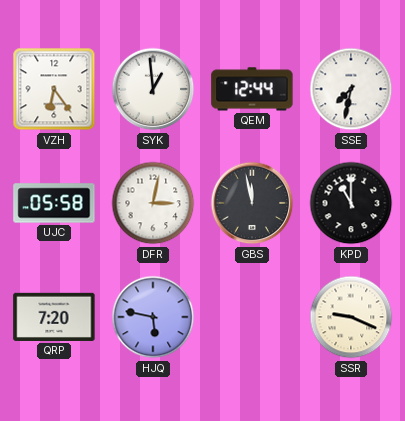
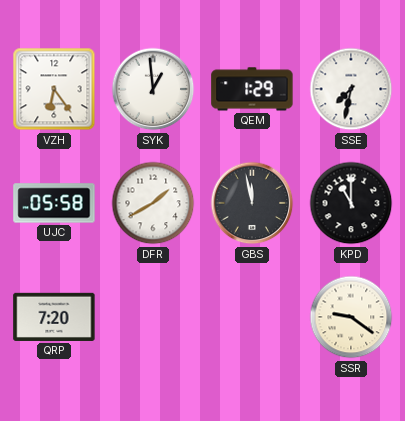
QEM: 12:44 -> 1:29 (252, 89)
DFR: 3:02 -> 1:40 (153, 203)
HJQ: 5:47 -> none (153, 317)
SSR: 9:19 -> 9:21 (351, 317)
